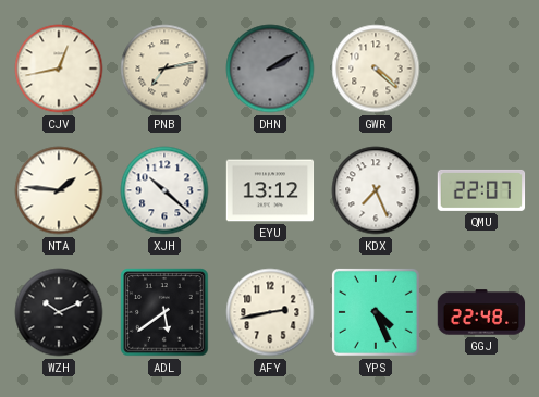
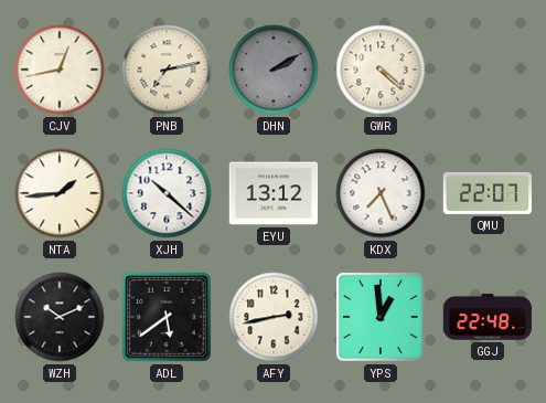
NTA: 1:46 -> 1:44 (60, 193)
YPS: 4:26 -> 12:59 (381, 317)
